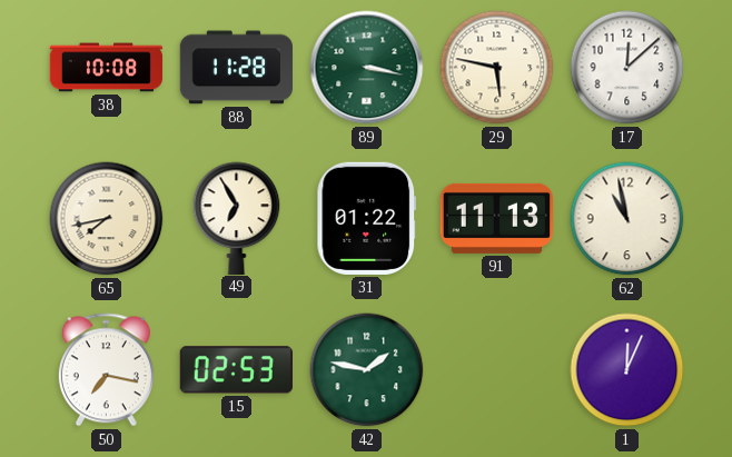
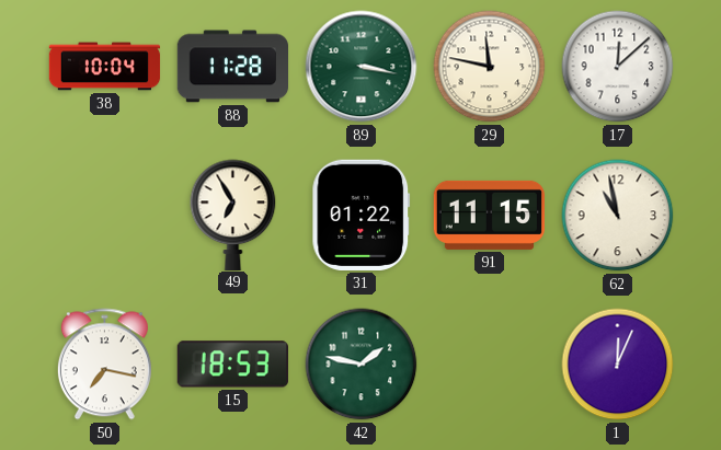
38: 10:08 -> 10:04 (105, 67)
29: 5:47 -> 11:47 (490, 67)
65: 7:43 -> none (107, 219)
91: 11:13 -> 11:15 (489, 215)
15: 02:53 -> 18:53 (232, 365)
